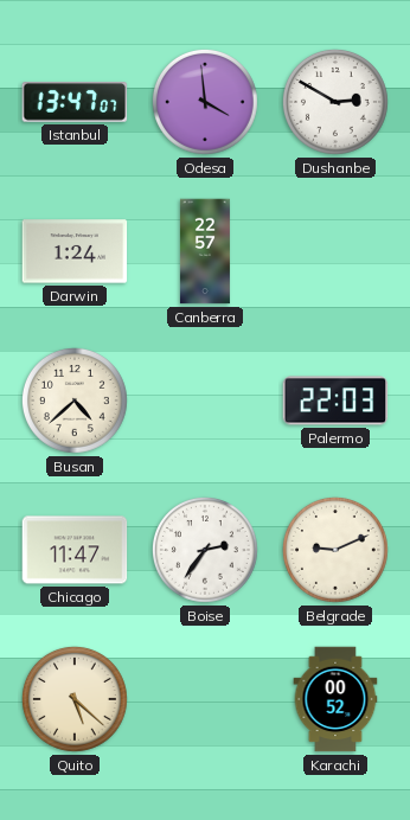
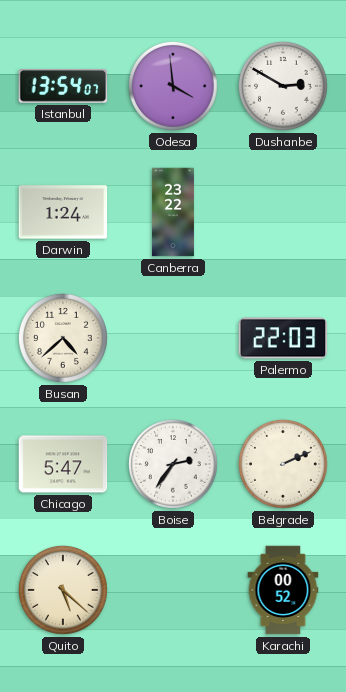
Istanbul: 13:47 -> 13:54 (63, 86)
Canberra: 22:57 -> 23:22 (173, 212)
Chicago: 11:47 -> 5:47 (63, 464)
Belgrade: 9:11 -> 2:11 (283, 464)
